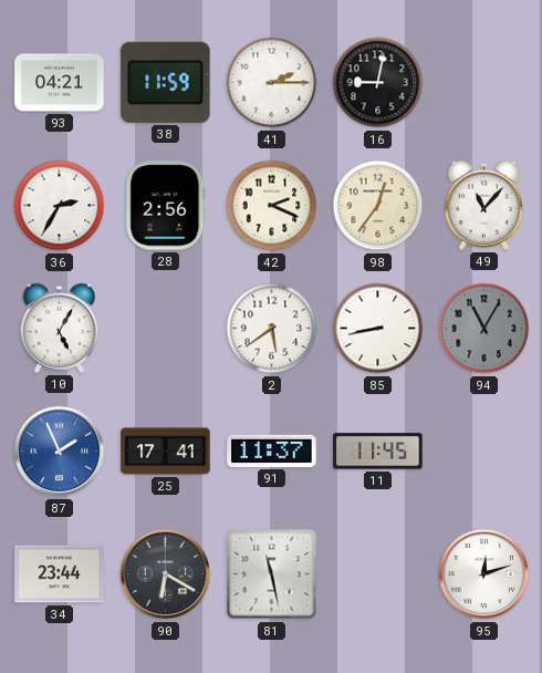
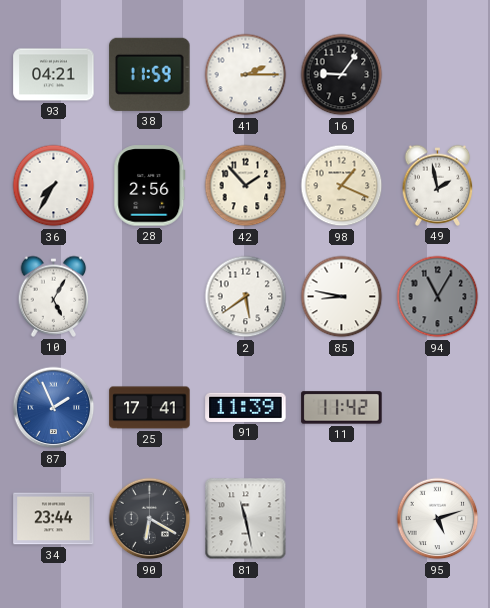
16: 9:02 -> 9:06 (342, 75)
36: 2:35 -> 7:35 (54, 186)
42: 2:19 -> 1:53 (246, 186)
98: 12:36 -> 1:19 (342, 186)
49: 11:07 -> 1:58 (438, 185)
85: 8:43 -> 8:47 (342, 297)
91: 11:37 -> 11:39 (246, 407)
11: 11:45 -> 11:42 (342, 408)
95: 12:12 -> 5:12 (438, 519)
